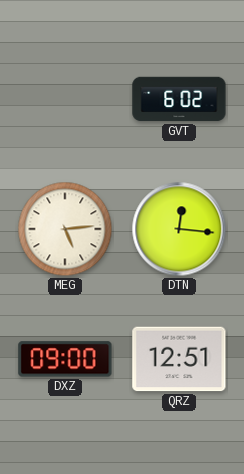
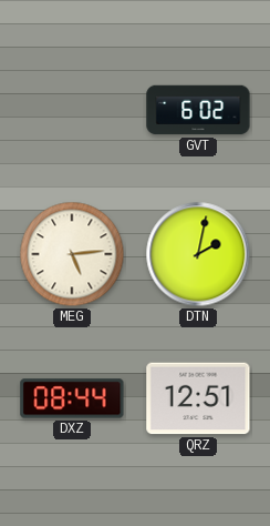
DTN: 12:16 -> 2:02 (198, 254)
DXZ: 09:00 -> 08:44 (72, 398)
